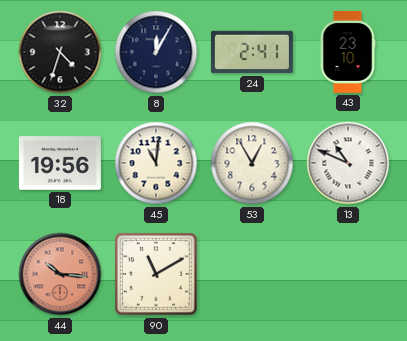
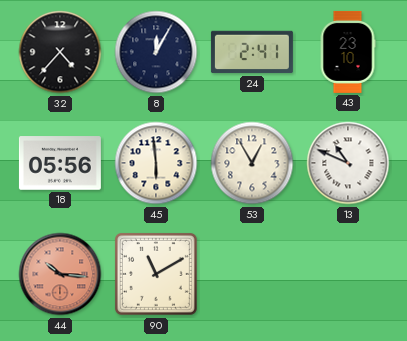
32: 4:33 -> 4:37 (60, 52)
18: 19:56 -> 05:56 (60, 163)
45: 11:01 -> 5:59 (156, 163)
